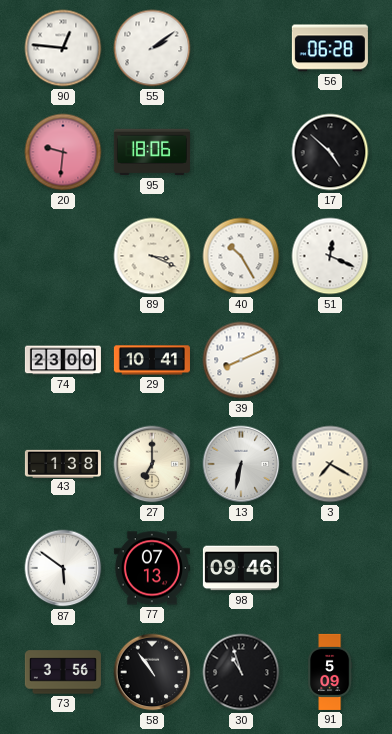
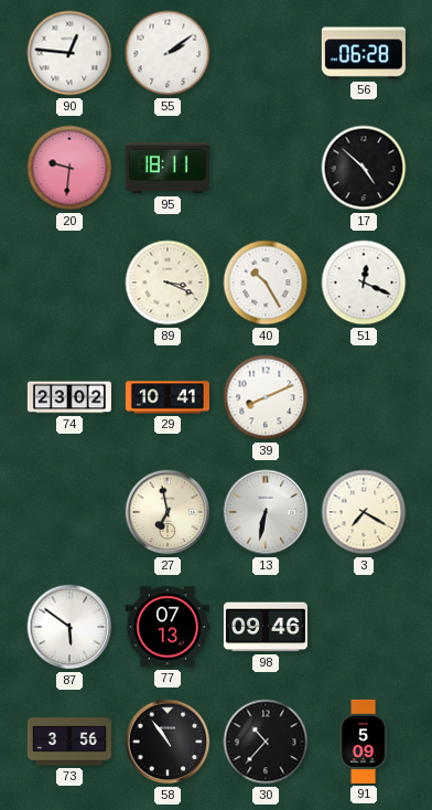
95: 18:06 -> 18:11 (168, 168)
74: 23:00 -> 23:02 (69, 397)
43: 1:38 -> none (63, 463)
27: 7:00 -> 6:58 (168, 512)
30: 10:57 -> 10:37 (266, 742)
